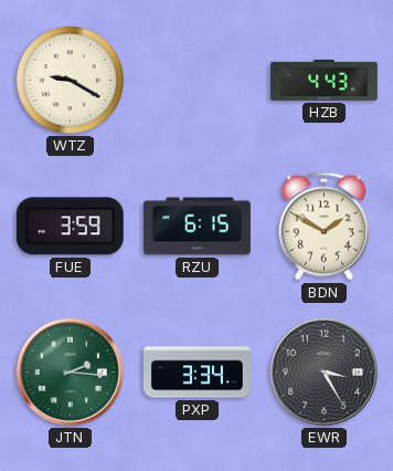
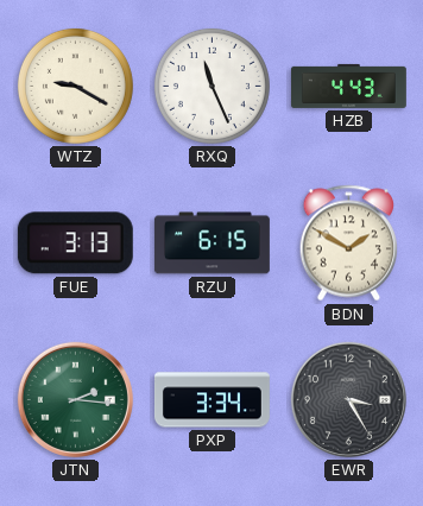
RXQ: none -> 11:26 (211, 86)
FUE: 3:59 -> 3:13 (75, 243)
